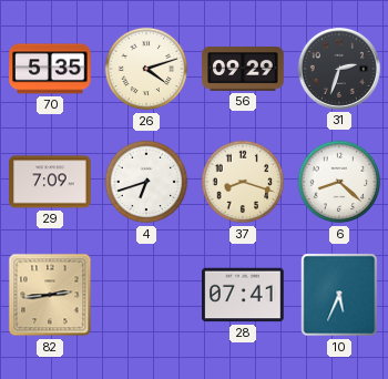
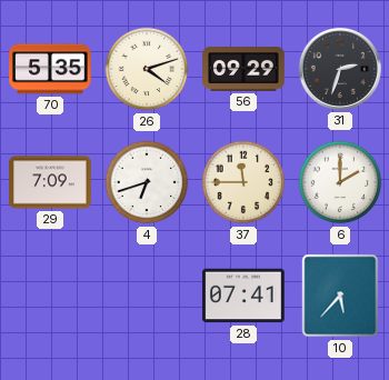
37: 8:18 -> 11:45 (243, 182)
6: 8:22 -> 2:00 (340, 182)
82: 2:44 -> none (50, 295)
10: 5:34 -> 5:37 (340, 296)
